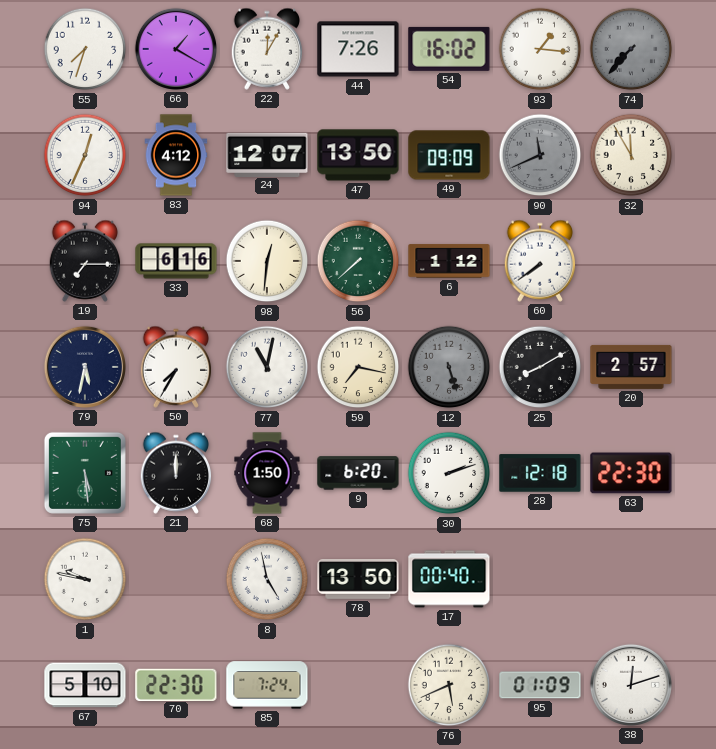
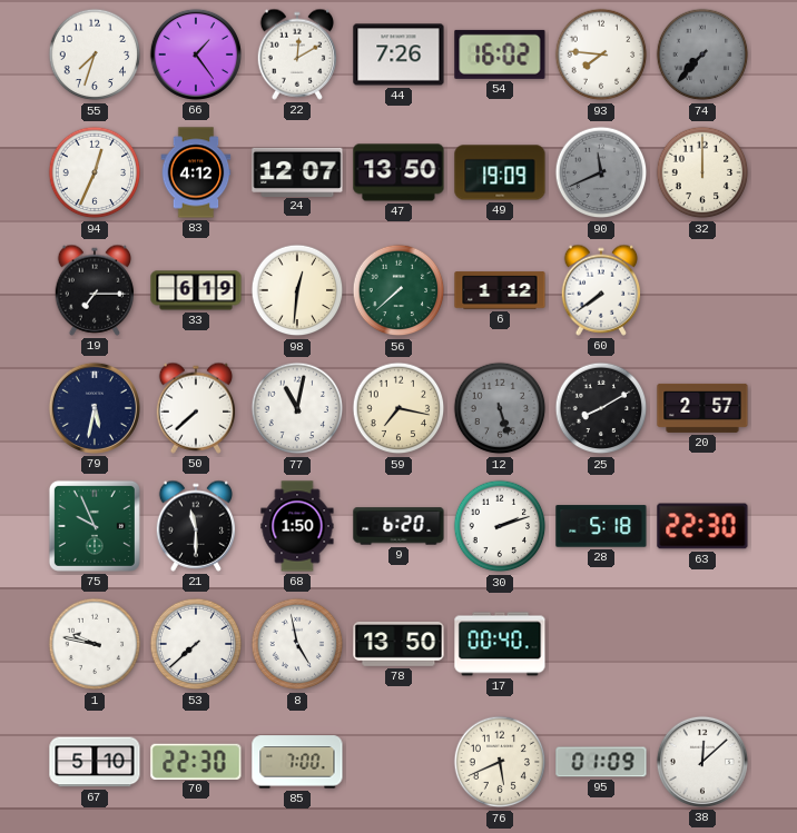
66: 1:20 -> 1:24 (196, 54)
22: 12:05 -> 12:10 (297, 54)
93: 1:16 -> 7:46 (601, 54)
49: 09:09 -> 19:09 (500, 172)
32: 11:55 -> 12:00 (702, 172)
33: 6:16 -> 6:19 (196, 290)
50: 7:35 -> 7:38 (196, 408)
75: 5:29 -> 9:56 (95, 526)
21: 12:00 -> 11:30 (196, 526)
28: 12:18 -> 5:18 (601, 526)
53: none -> 7:38 (196, 644)
85: 7:24 -> 7:00 (297, 762)
38: 12:12 -> 12:08 (702, 762)
